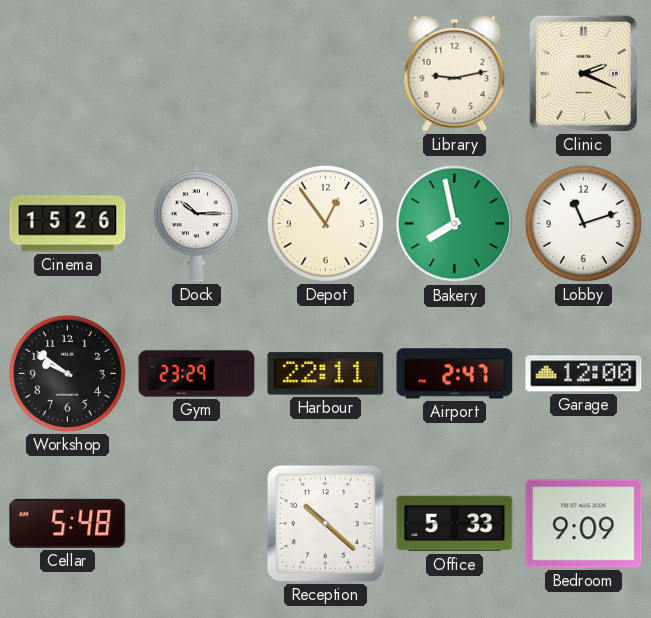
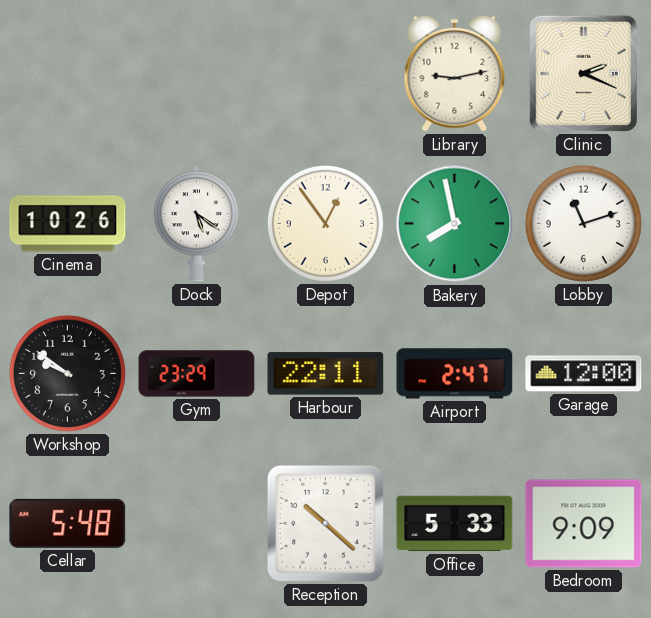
Cinema: 15:26 -> 10:26 (68, 224)
Dock: 10:15 -> 5:21 (196, 224)
